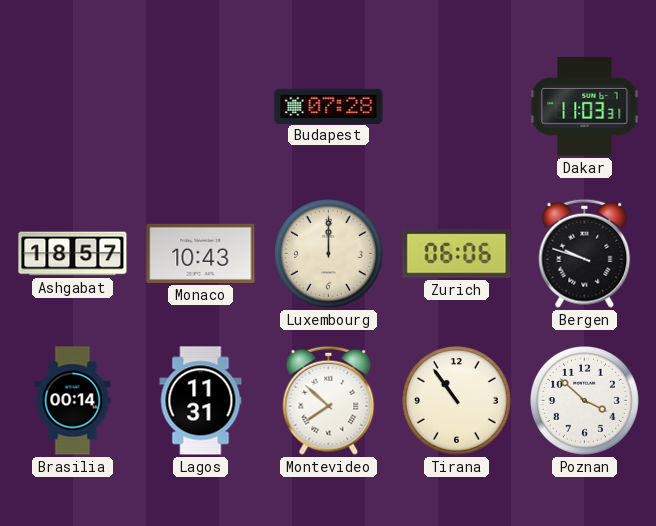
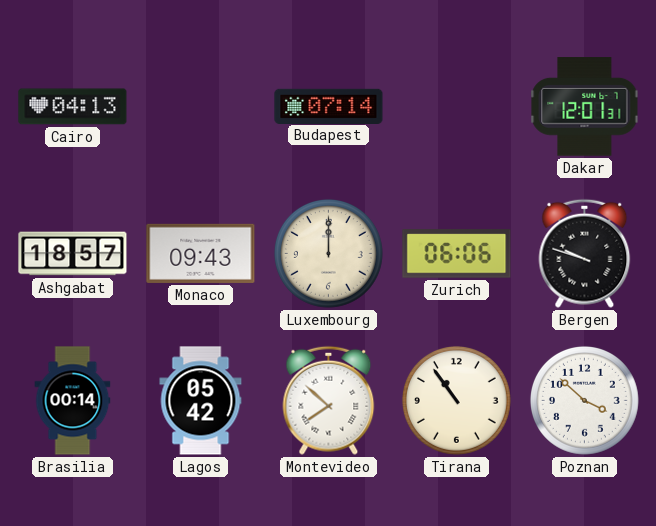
Cairo: none -> 04:13 (73, 107)
Budapest: 07:28 -> 07:14 (329, 106)
Dakar: 11:03 -> 12:01 (585, 107)
Monaco: 10:43 -> 09:43 (201, 253)
Lagos: 11:31 -> 05:42 (201, 401)
